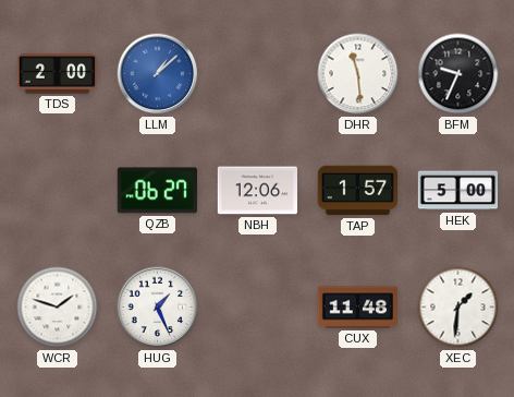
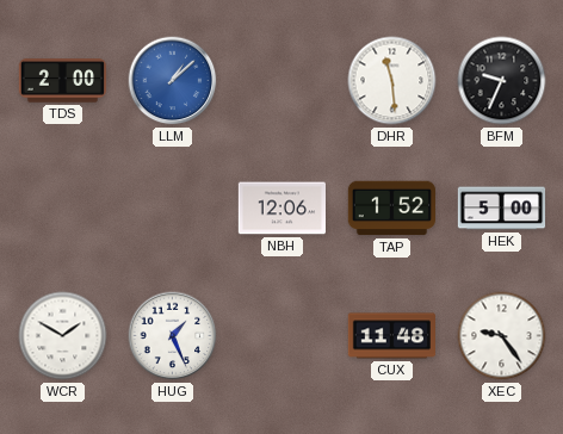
QZB: 06:27 -> none (157, 191)
TAP: 1:57 -> 1:52 (391, 209)
WCR: 1:48 -> 1:50 (63, 336)
XEC: 1:31 -> 9:24 (502, 336)
